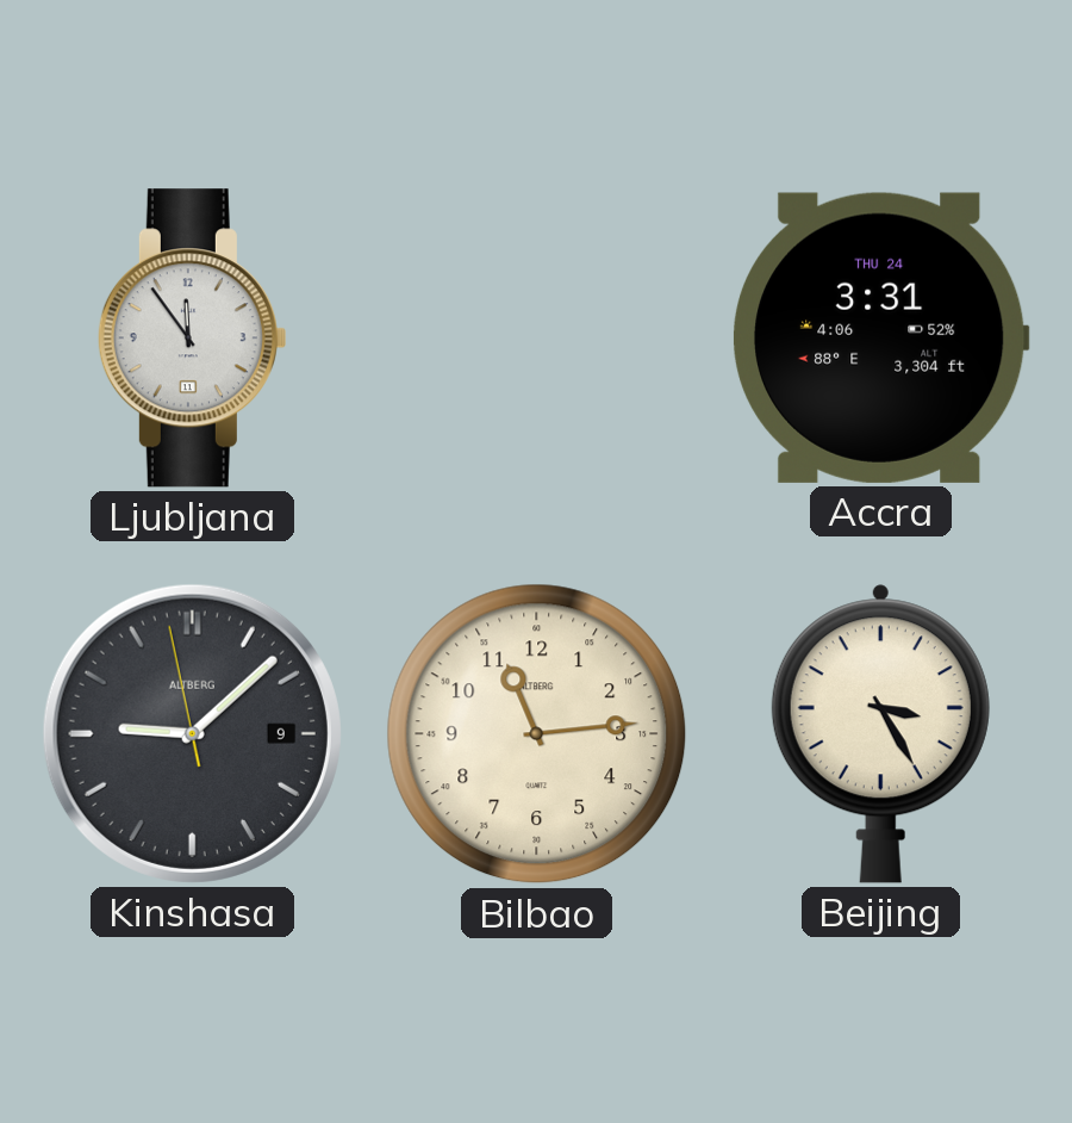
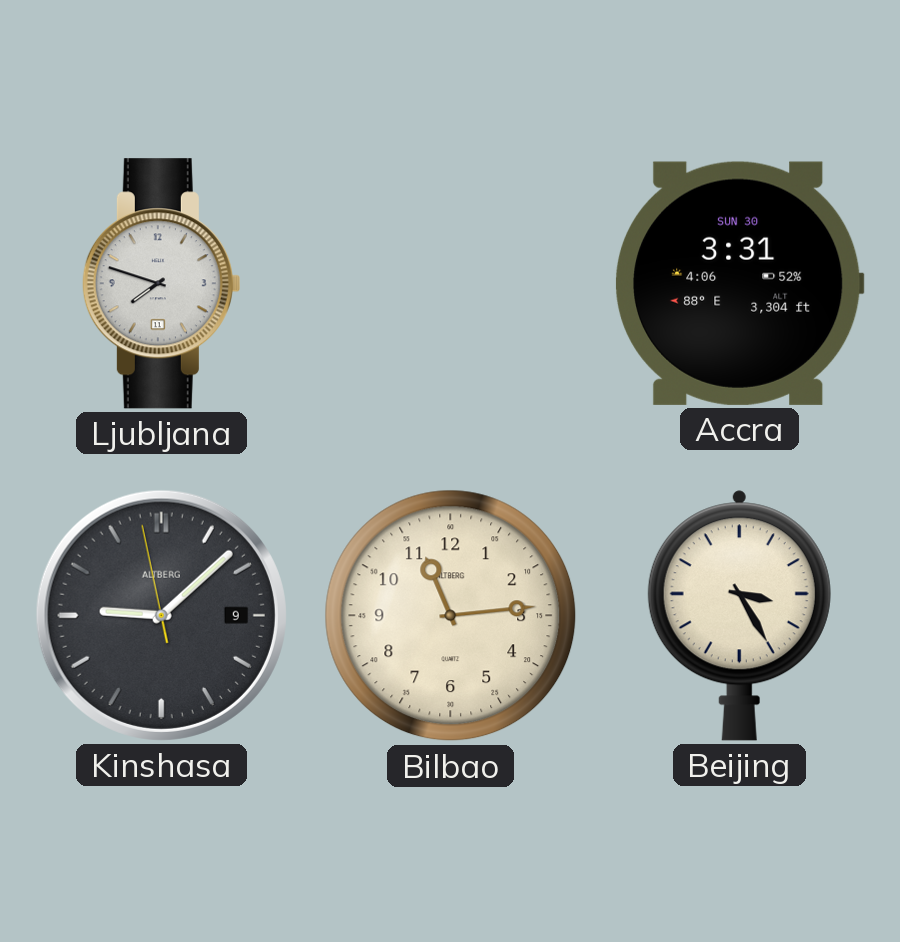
Ljubljana: 11:54 -> 7:48 (161, 284)
Accra date: THU 24 -> SUN 30 (739, 283)
